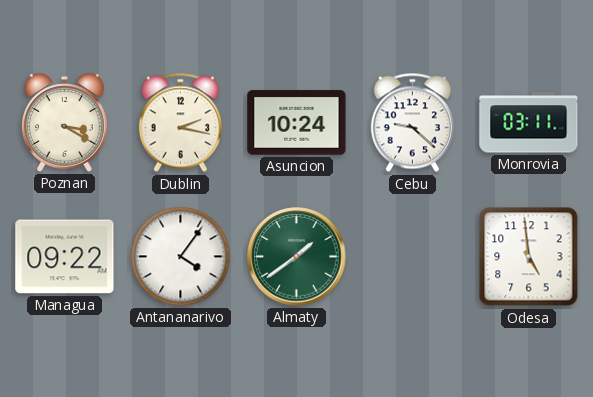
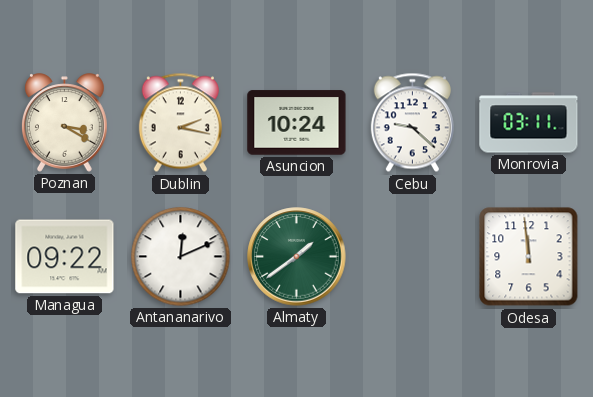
Antananarivo: 4:06 -> 12:11 (181, 257)
Odesa: 4:59 -> 11:59 (529, 257)
